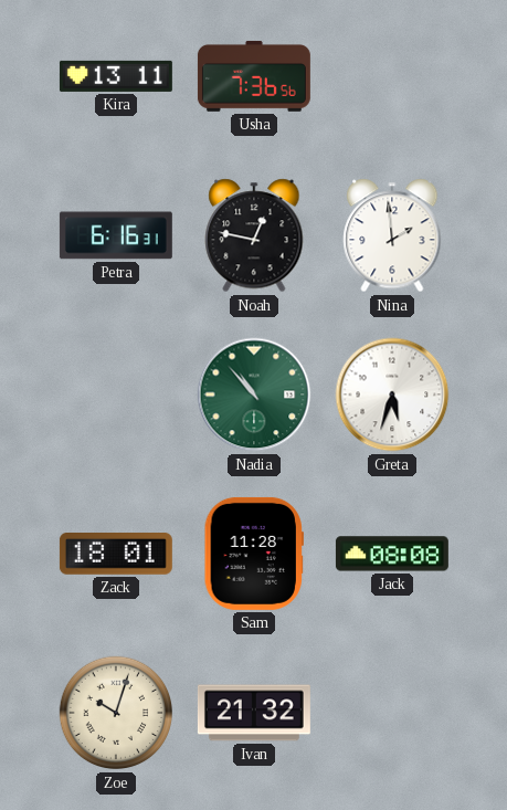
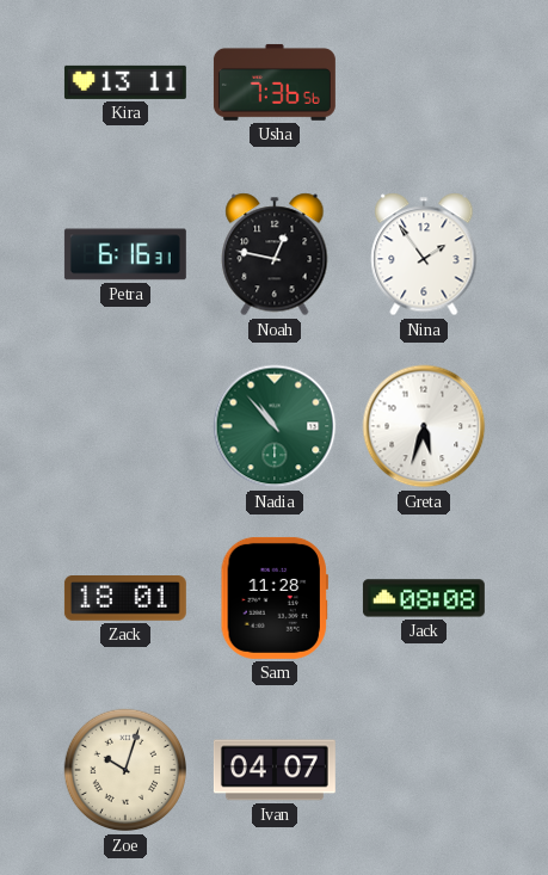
Nina: 1:59 -> 1:54 (424, 254)
Ivan: 21:32 -> 04:07 (275, 770)
